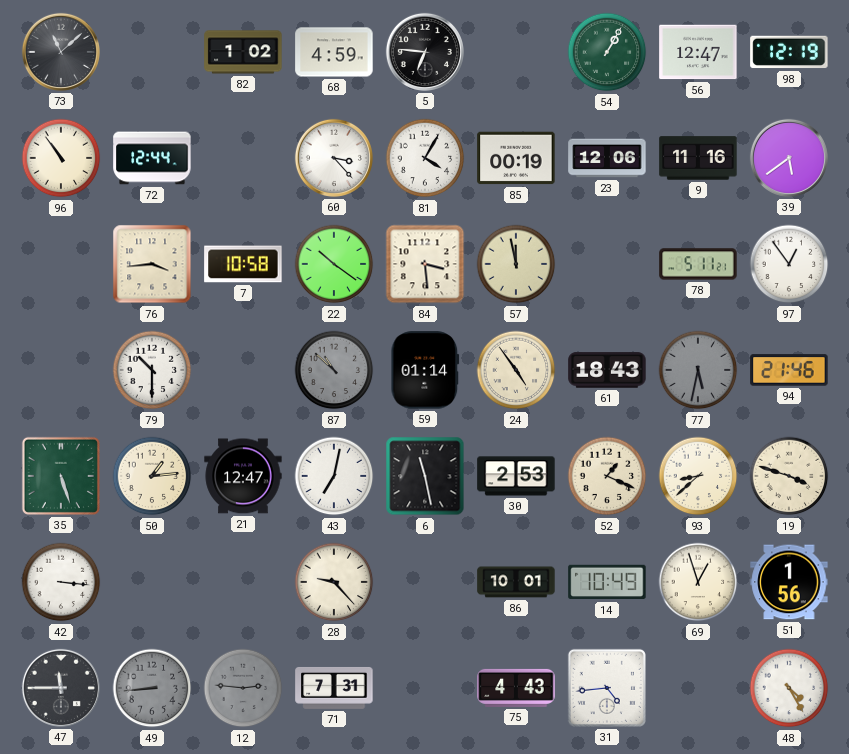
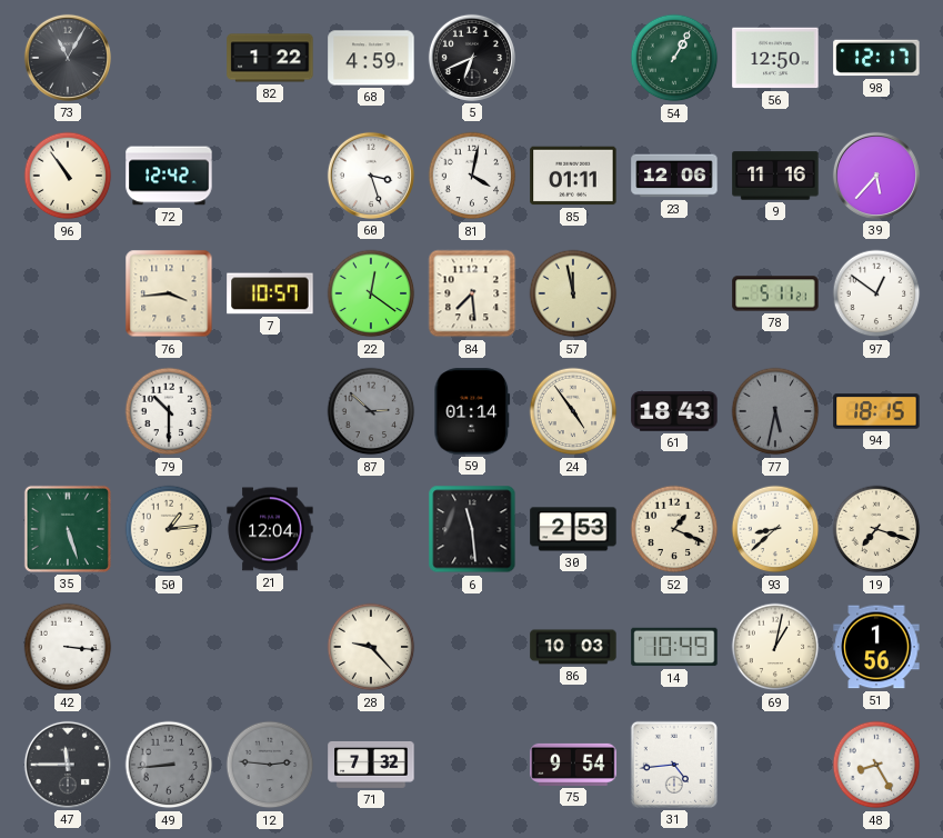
73: 11:08 -> 11:05 (68, 58)
82: 1:02 -> 1:22 (270, 58)
5: 6:46 -> 6:41 (472, 58)
56: 12:47 -> 12:50 (775, 58)
98: 12:19 -> 12:17 (876, 58)
72: 12:44 -> 12:42 (169, 176)
60: 3:23 -> 3:27 (371, 176)
81: 4:05 -> 4:02 (472, 176)
85: 00:19 -> 01:11 (573, 176)
39: 5:39 -> 5:37 (876, 176)
7: 10:58 -> 10:57 (270, 293)
22: 10:21 -> 12:21 (371, 293)
84: 3:29 -> 7:29 (472, 293)
97: 12:54 -> 12:51 (876, 293)
87: 10:52 -> 2:52 (371, 411)
94: 21:46 -> 18:15 (876, 411)
21: 12:47 -> 12:04 (270, 529)
43: 7:02 -> none (334, 476)
6: 11:28 -> 11:29 (472, 529)
19: 3:48 -> 7:18 (876, 529)
86: 10:01 -> 10:03 (573, 647)
69: 12:57 -> 1:02 (775, 647)
71: 7:31 -> 7:32 (371, 765)
75: 4:43 -> 9:54 (573, 765)
48: 4:25 -> 8:25 (876, 765)
